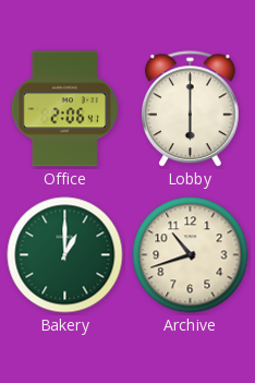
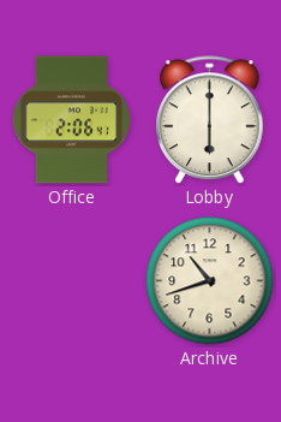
Bakery: 1:00 -> none (65, 255)
